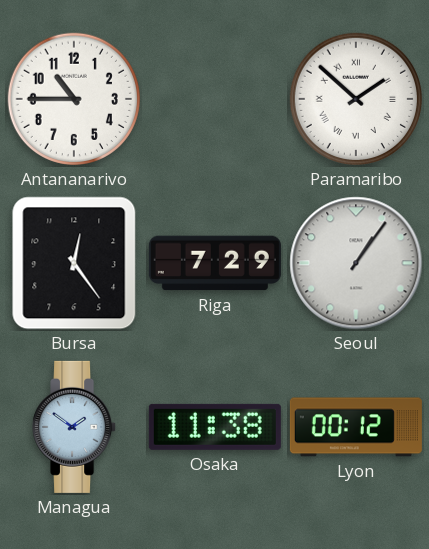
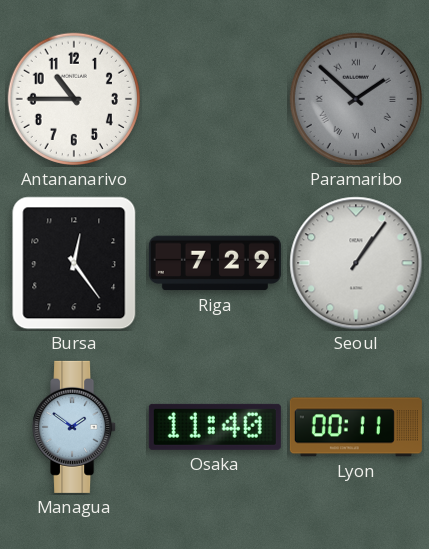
Paramaribo dial: white -> grey (356, 99)
Osaka: 11:38 -> 11:40 (215, 427)
Lyon: 00:12 -> 00:11 (356, 427)
